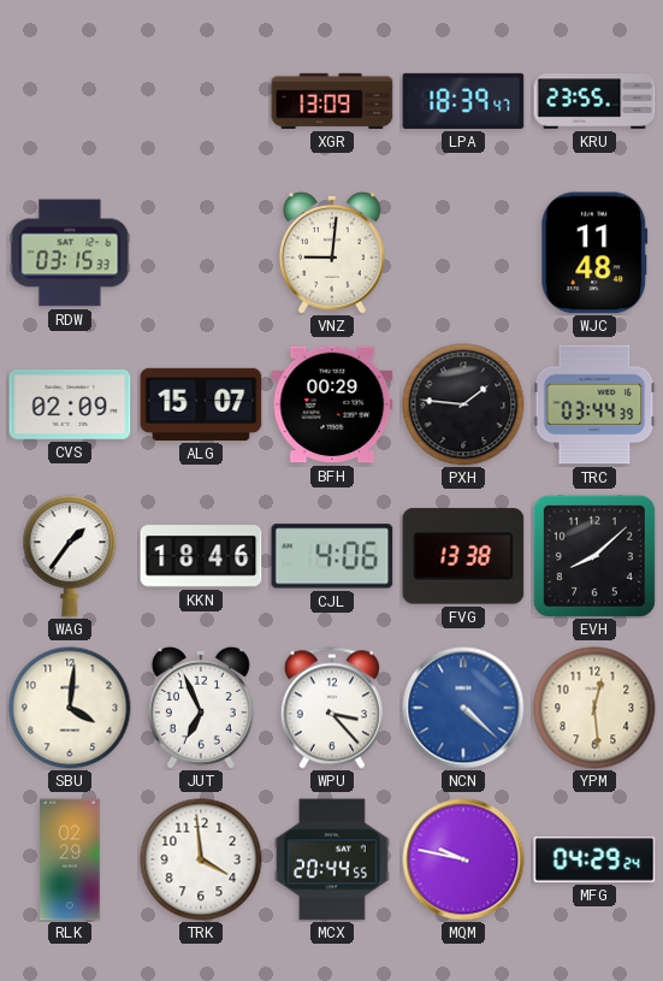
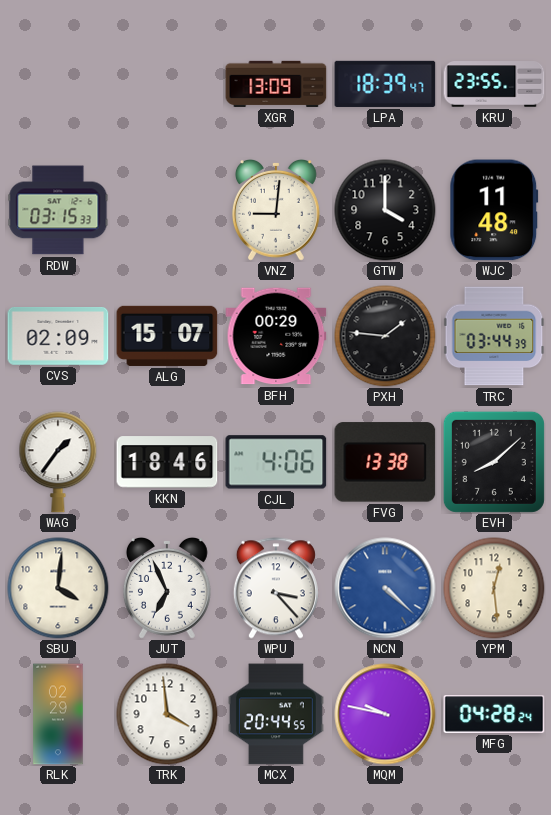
GTW: none -> 4:00 (385, 210)
MFG: 04:29 -> 04:28 (494, 715)
